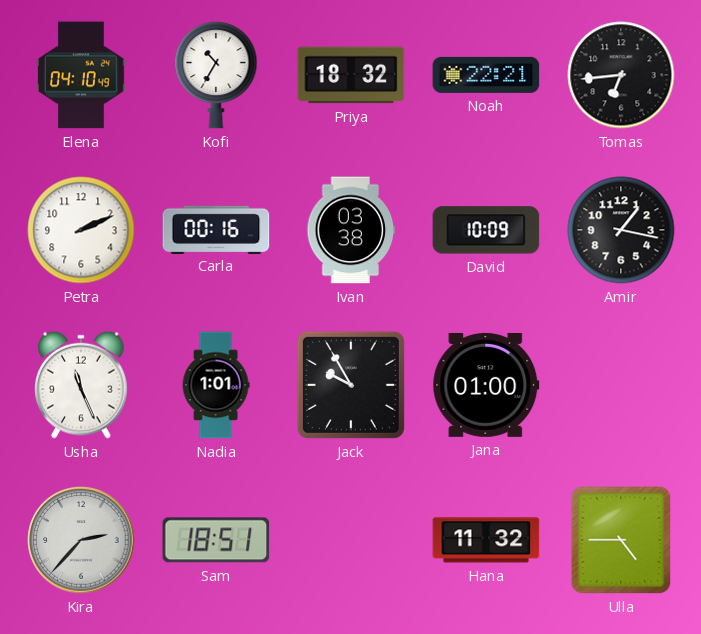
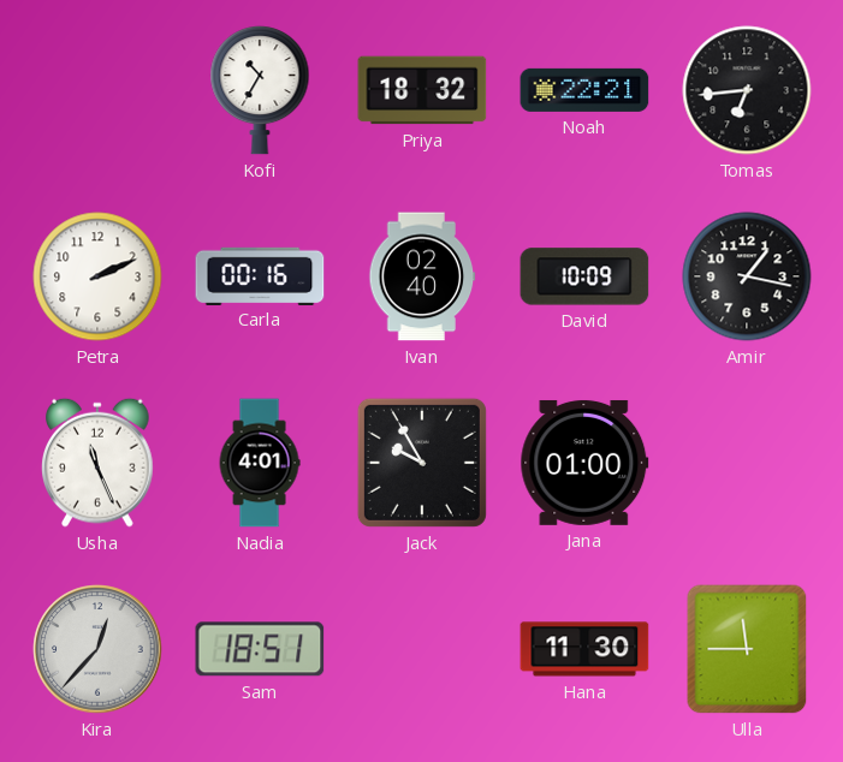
Elena: 04:10 -> none (81, 75)
Ivan: 03:38 -> 02:40 (422, 276)
Nadia: 1:01 -> 4:01 (260, 463)
Kira: 2:37 -> 12:37 (97, 649)
Hana: 11:32 -> 11:30 (584, 649)
Ulla: 4:45 -> 11:45 (747, 649)
